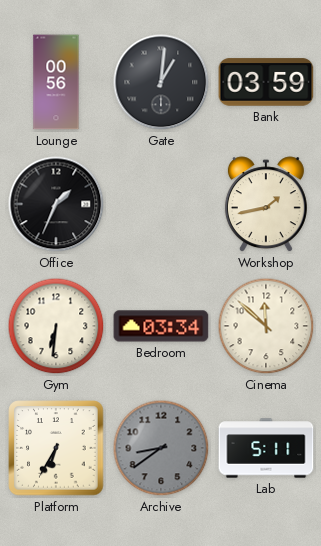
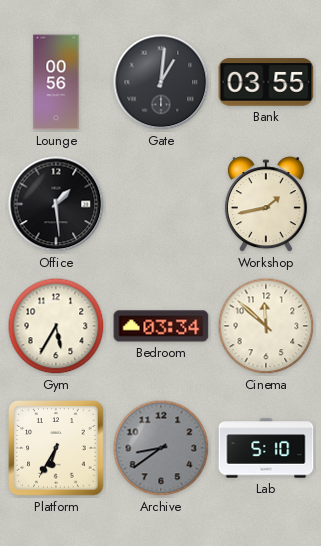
Bank: 03:59 -> 03:55 (266, 82)
Office: 1:34 -> 1:29 (56, 204)
Gym: 6:31 -> 5:35 (56, 326)
Lab: 5:11 -> 5:10 (266, 448)
